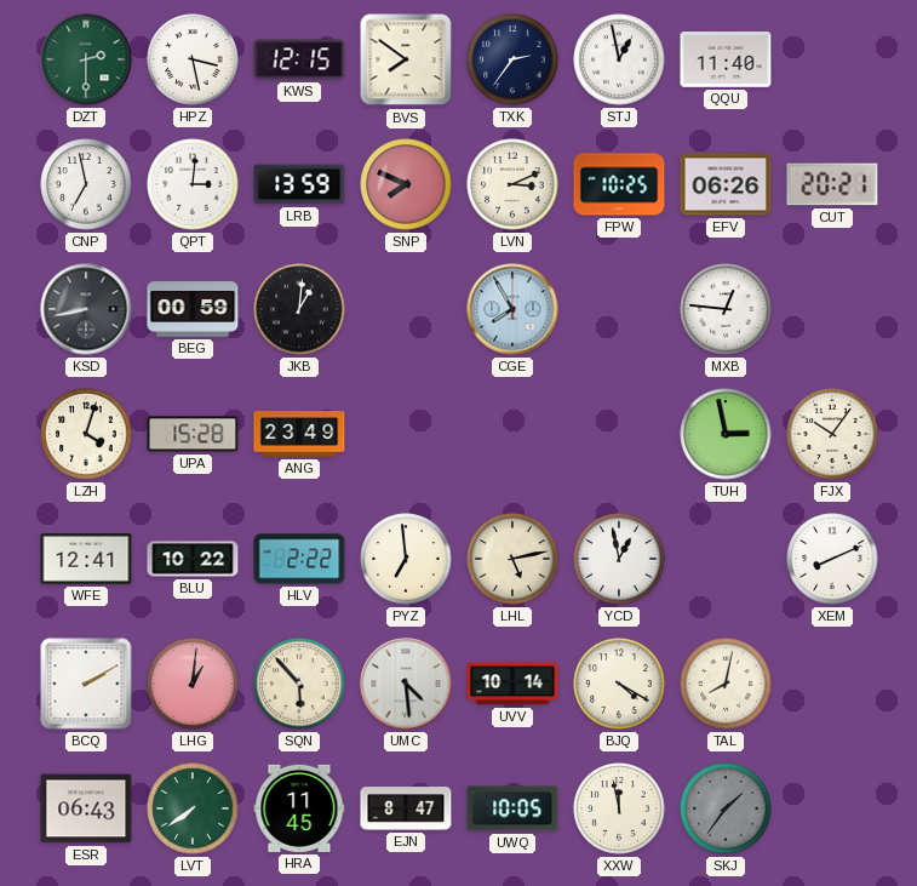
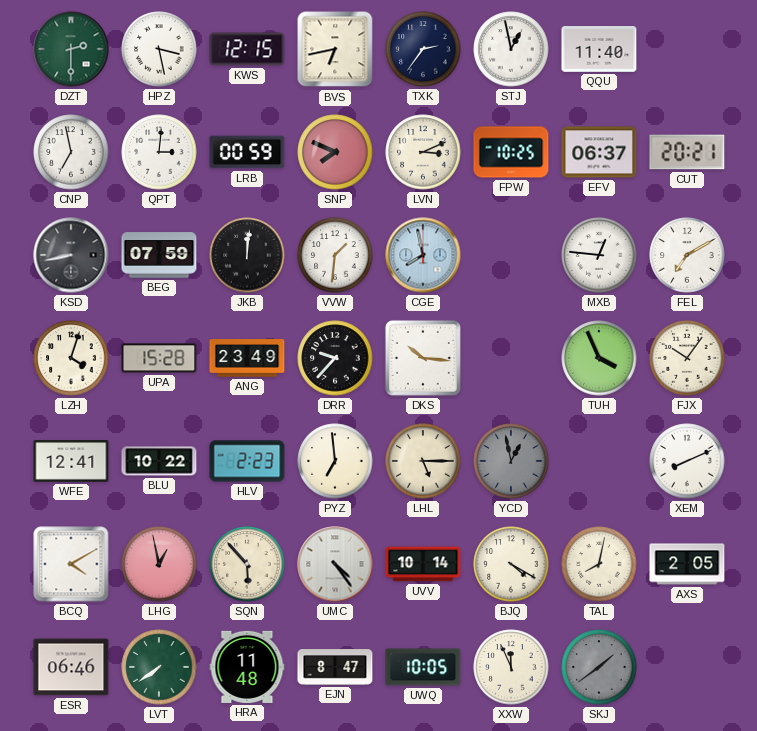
BVS: 7:51 -> 6:43 (335, 49)
LRB: 13:59 -> 00:59 (247, 152)
EFV: 06:26 -> 06:37 (599, 152)
BEG: 00:59 -> 07:59 (159, 255)
JKB: 1:01 -> 12:01 (247, 255)
VVW: none -> 1:31 (335, 255)
CGE: 7:55 -> 7:58 (423, 255)
FEL: none -> 7:10 (687, 255)
DRR: none -> 9:37 (335, 358)
DKS: none -> 10:16 (423, 358)
TUH: 2:58 -> 3:56 (599, 358)
HLV: 2:22 -> 2:23 (247, 461)
LHL: 5:13 -> 5:15 (423, 461)
YCD dial: white -> grey (511, 461)
BCQ: 2:10 -> 4:10 (71, 564)
LHG: 1:01 -> 12:58 (159, 564)
UMC: 4:29 -> 4:24 (335, 564)
AXS: none -> 2:05 (687, 564)
ESR: 06:43 -> 06:46 (71, 667)
HRA: 11:45 -> 11:48 (247, 667)
XXW: 11:58 -> 11:56 (511, 667)
SKJ: 1:36 -> 1:39 (599, 667)
